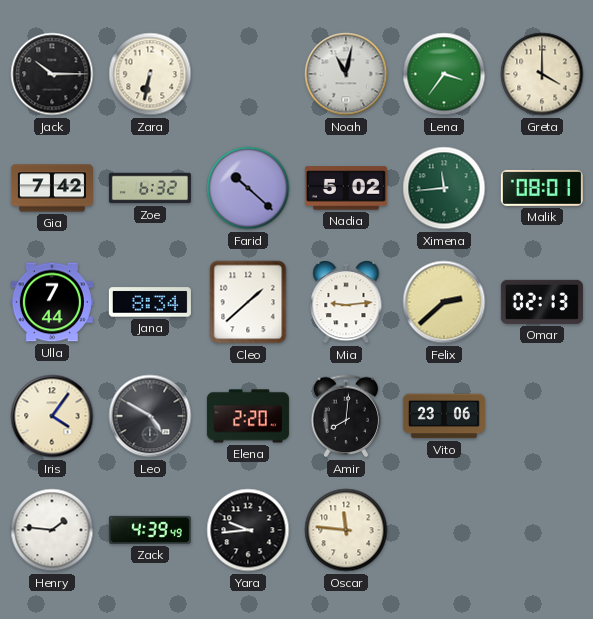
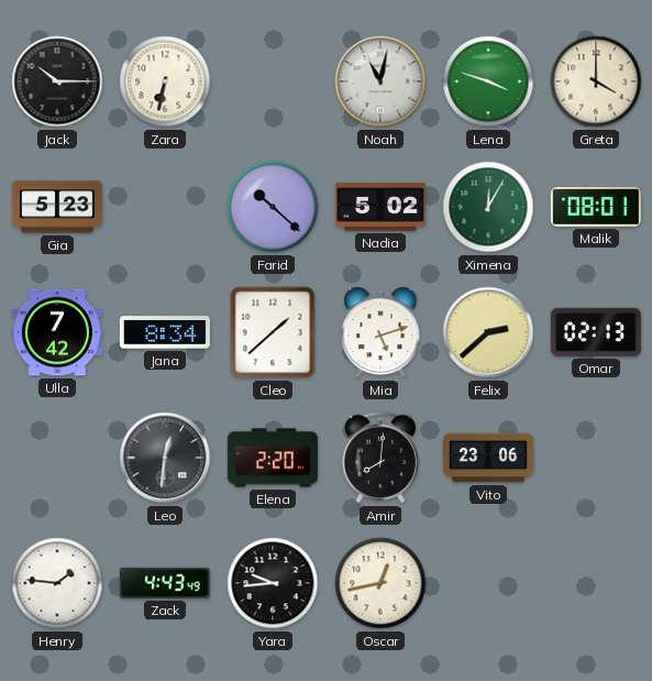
Lena: 3:36 -> 3:48 (488, 81)
Gia: 7:42 -> 5:23 (57, 207)
Zoe: 6:32 -> none (150, 188)
Ximena: 11:44 -> 12:05 (488, 207)
Ulla: 7:44 -> 7:42 (57, 332)
Mia: 9:14 -> 5:12 (380, 333)
Iris: 4:06 -> none (52, 416)
Leo: 4:50 -> 12:31 (165, 458)
Zack: 4:39 -> 4:43 (165, 583)
Oscar: 11:46 -> 12:43 (380, 583)
